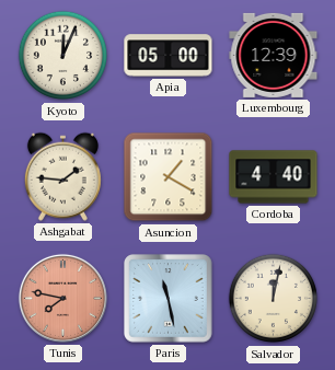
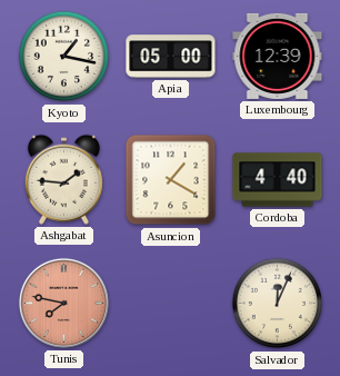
Kyoto: 12:04 -> 1:17 (64, 57)
Paris: 11:28 -> none (169, 299)
Salvador: 12:02 -> 12:04 (278, 304)
